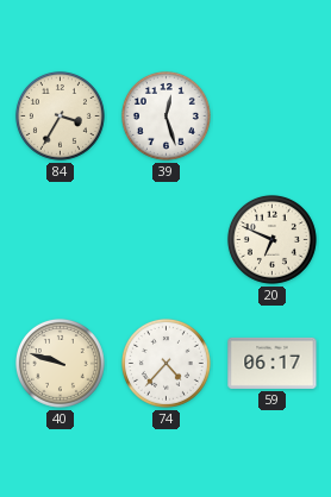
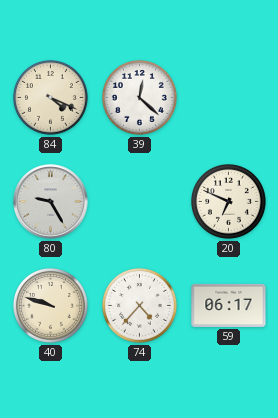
84: 3:35 -> 4:19 (50, 97)
39: 12:27 -> 12:22 (139, 97)
80: none -> 9:25 (51, 202)
